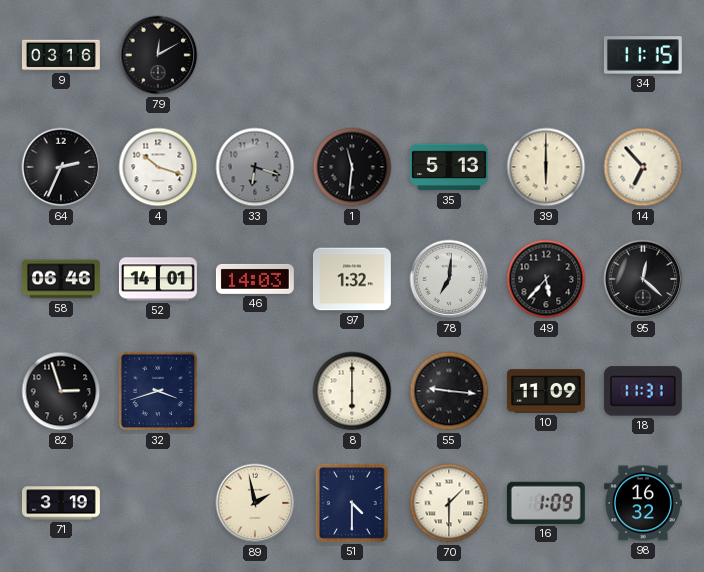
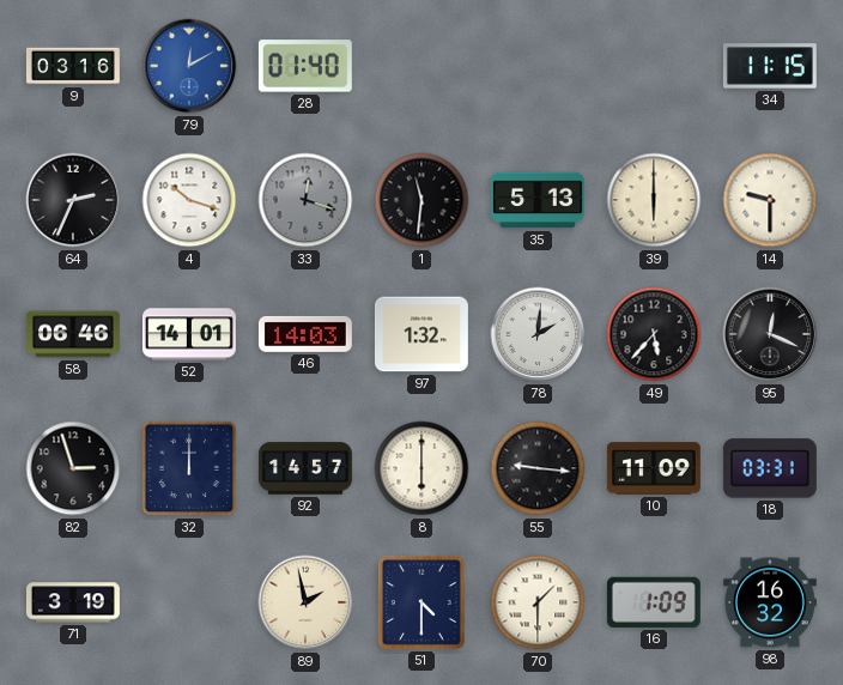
79 dial: black -> blue (189, 66)
28: none -> 01:40 (305, 66)
33: 6:18 -> 12:18 (305, 200)
14: 6:53 -> 9:30 (770, 200)
78: 7:01 -> 2:01 (538, 334)
95: 12:22 -> 12:19 (770, 334)
32: 3:42 -> 12:00 (189, 468)
92: none -> 14:57 (305, 468)
18: 11:31 -> 03:31 (770, 468)
